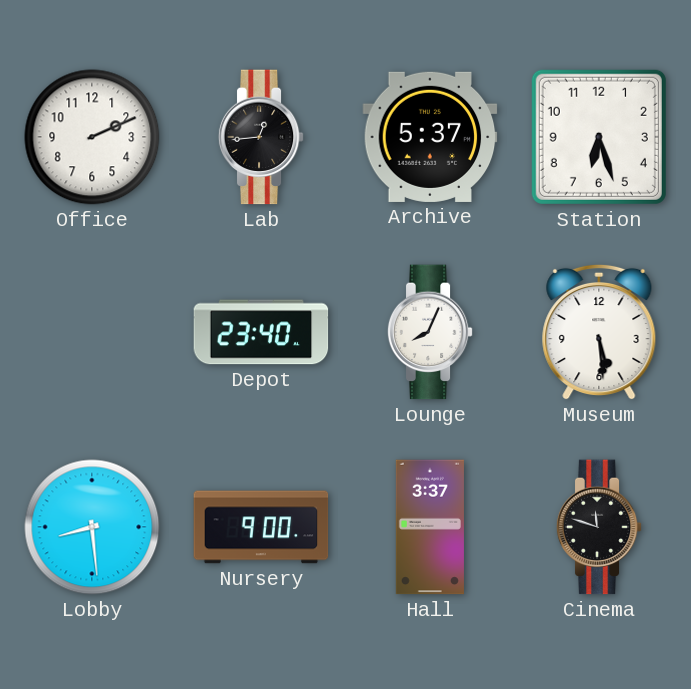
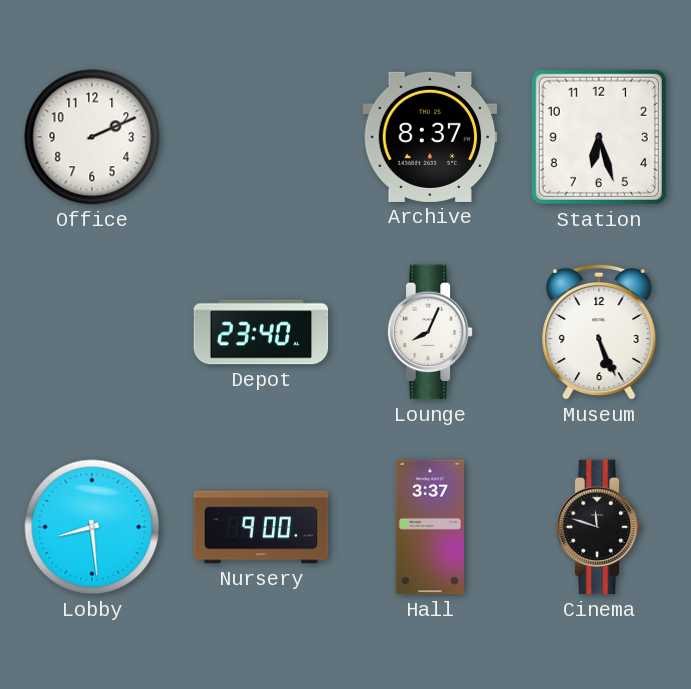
Lab: 12:44 -> none (261, 137)
Archive: 5:37 -> 8:37 (430, 137)
Museum: 5:29 -> 5:26 (599, 332)
